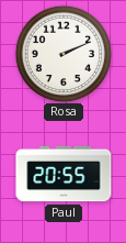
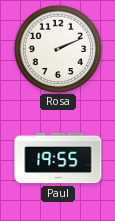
Paul: 20:55 -> 19:55 (58, 158)
